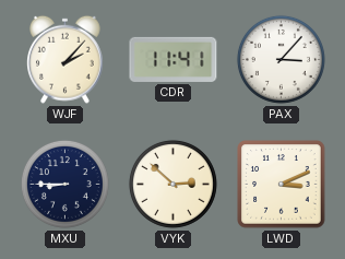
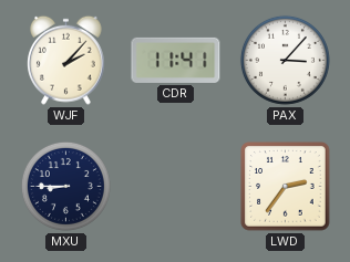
VYK: 2:52 -> none (172, 184)
LWD: 3:11 -> 2:36 (286, 187)
